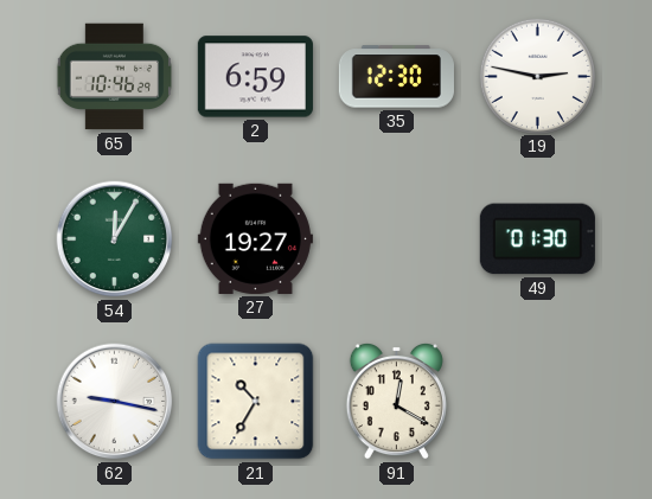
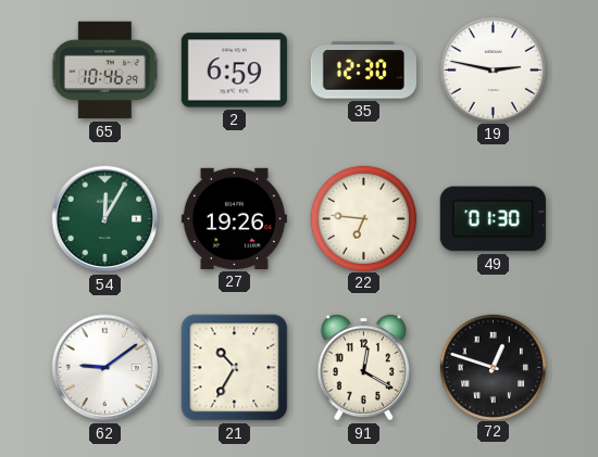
27: 19:27 -> 19:26 (234, 218)
22: none -> 6:46 (363, 218)
62: 9:17 -> 9:09 (105, 368)
72: none -> 12:48 (493, 367)
